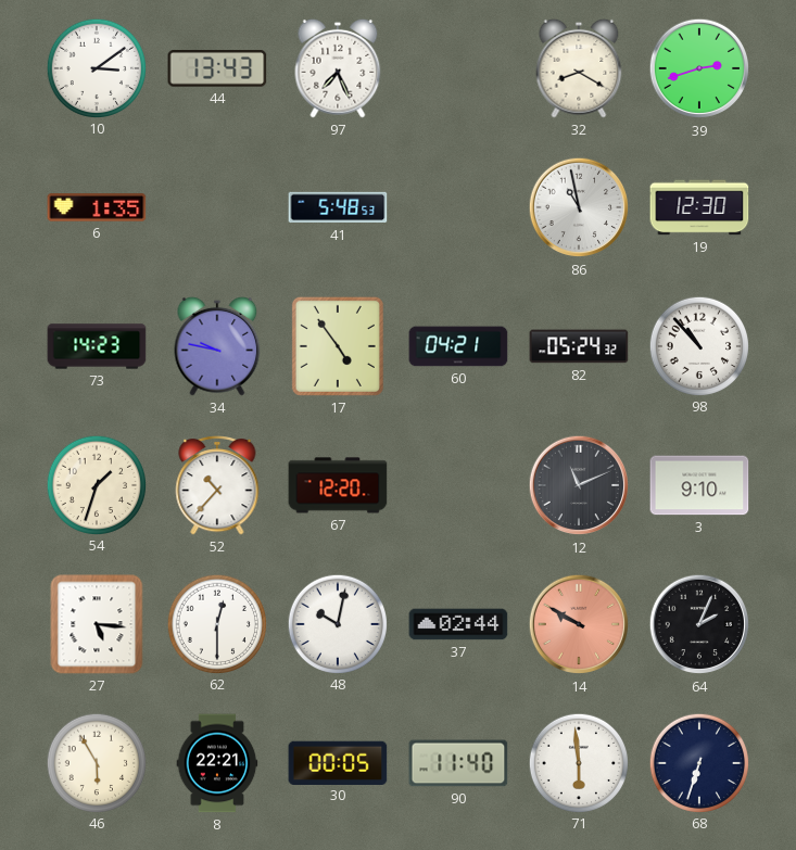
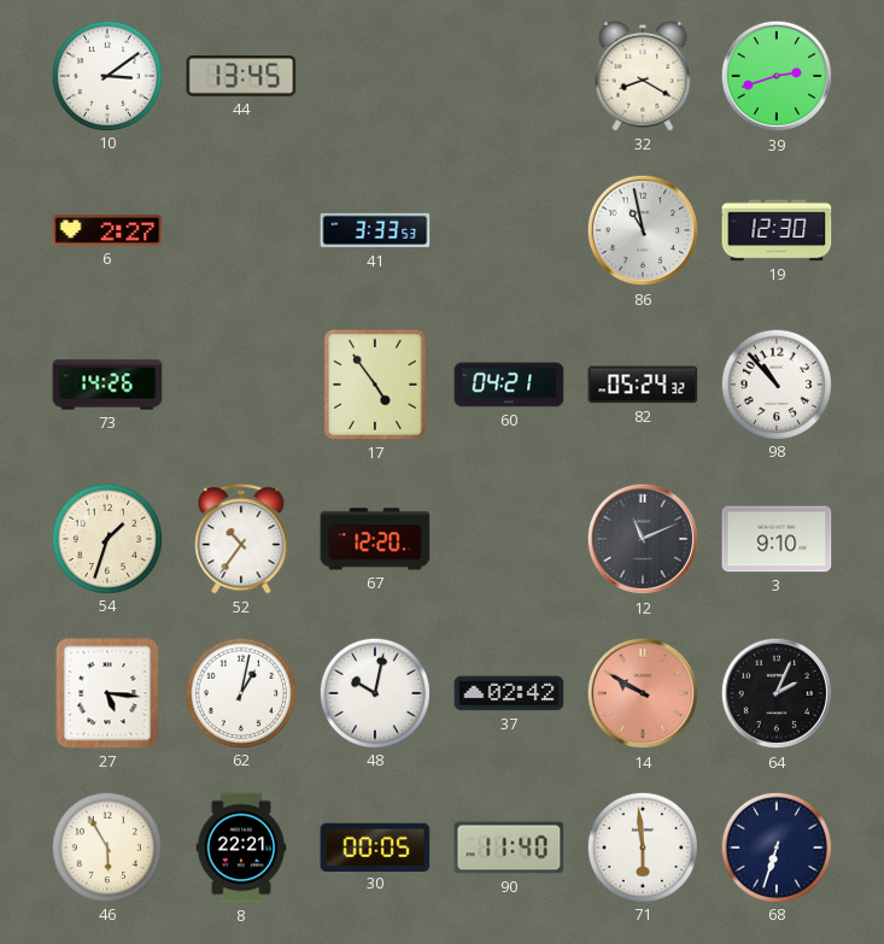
44: 13:43 -> 13:45 (241, 77)
97: 7:26 -> none (338, 68)
6: 1:35 -> 2:27 (107, 230)
41: 5:48 -> 3:33 (375, 230)
73: 14:23 -> 14:26 (107, 385)
34: 9:47 -> none (217, 346)
52: 10:37 -> 10:36 (241, 540)
62: 12:30 -> 1:02 (240, 692)
37: 02:44 -> 02:42 (509, 693)
